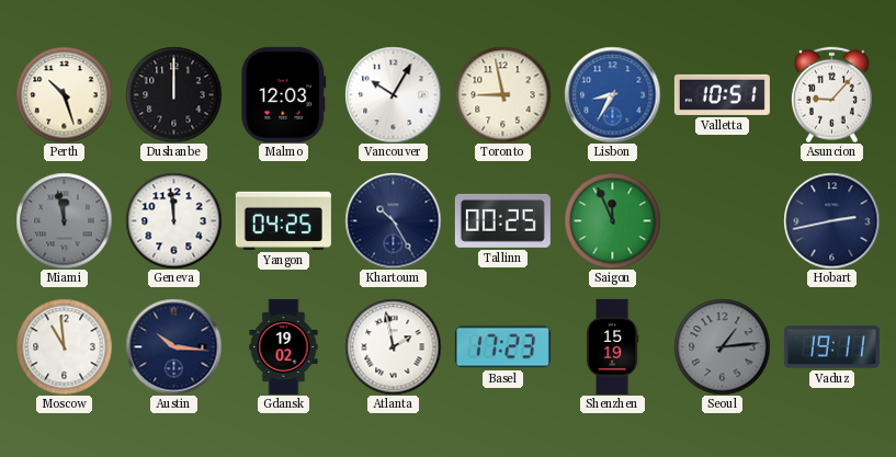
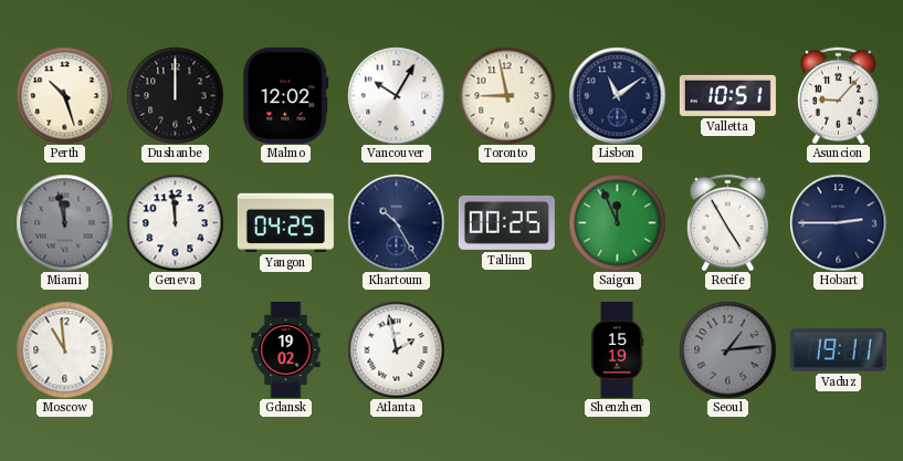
Malmo: 12:03 -> 12:02 (286, 95)
Lisbon: 8:35 -> 11:09 (617, 95)
Lisbon dial: blue -> navy (617, 95)
Recife: none -> 4:55 (727, 222)
Hobart: 2:43 -> 2:45 (838, 222)
Austin: 10:16 -> none (173, 346)
Basel: 17:23 -> none (502, 347)
